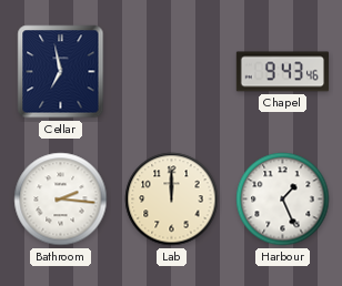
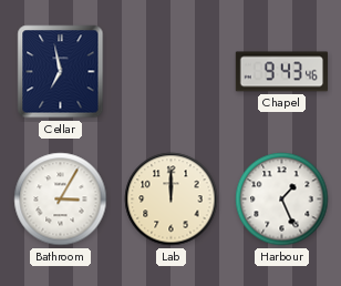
Bathroom: 2:16 -> 3:05 (61, 200)
